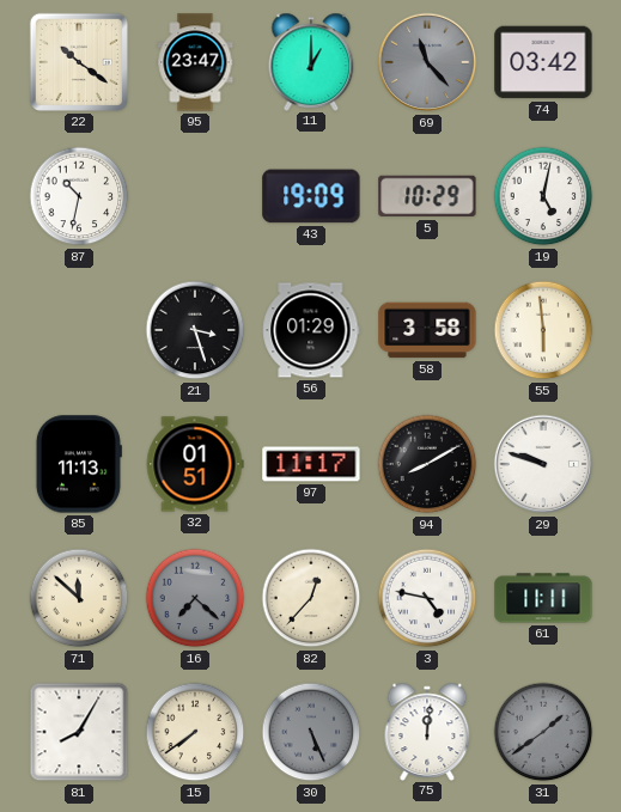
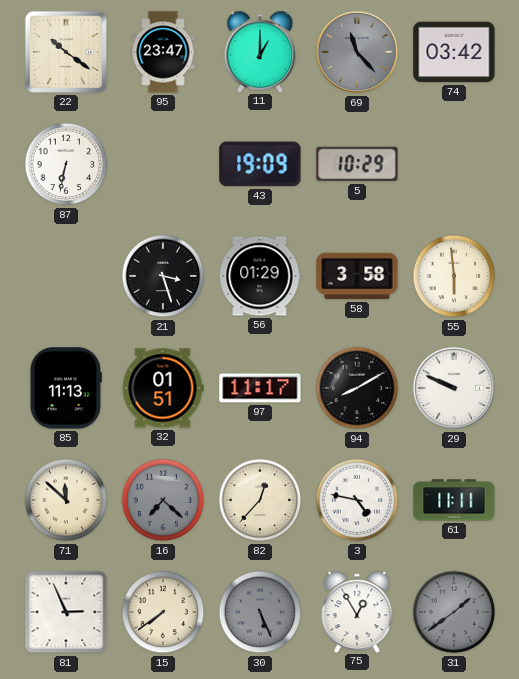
87: 10:32 -> 6:32 (66, 164)
19: 5:02 -> none (543, 196)
29: 9:48 -> 9:49 (454, 388)
81: 8:05 -> 2:56 (66, 612)
75: 12:01 -> 12:55 (357, 611)
